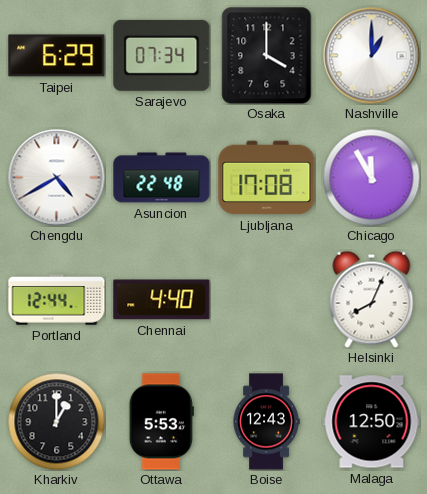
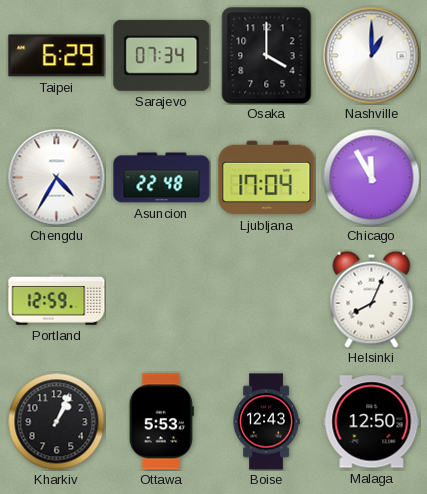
Chengdu: 4:40 -> 4:35 (57, 178)
Ljubljana: 17:08 -> 17:04 (267, 178)
Portland: 12:44 -> 12:59 (57, 300)
Chennai: 4:40 -> none (162, 300)
Kharkiv: 1:00 -> 1:04 (56, 421)
